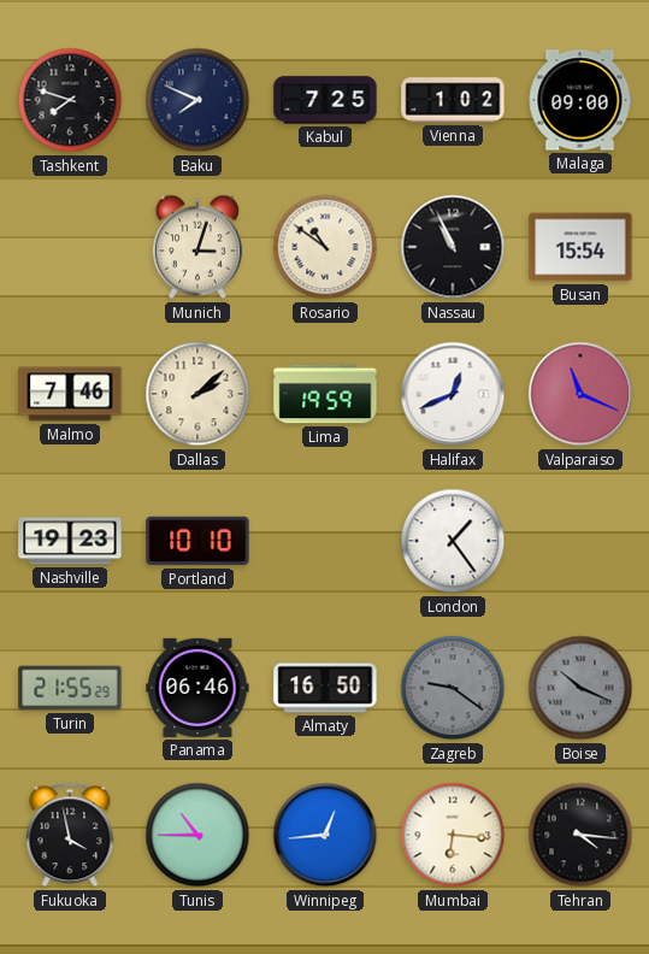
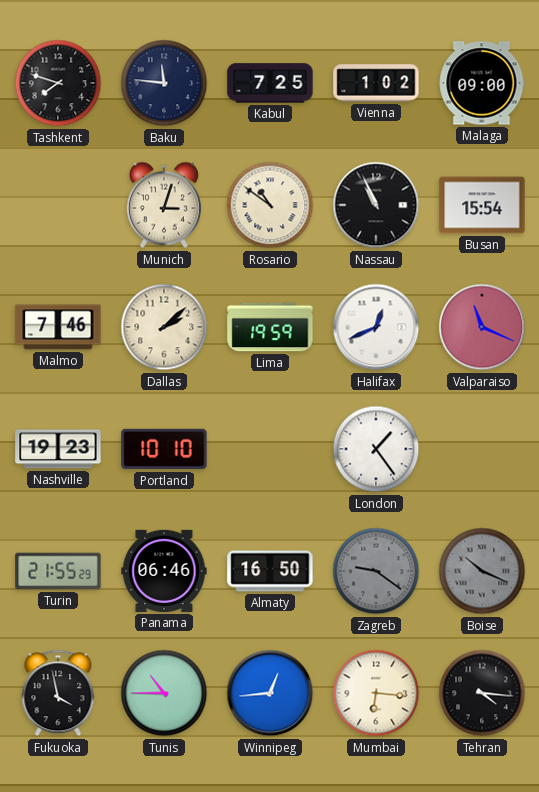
Baku: 7:49 -> 11:46 (164, 83)
